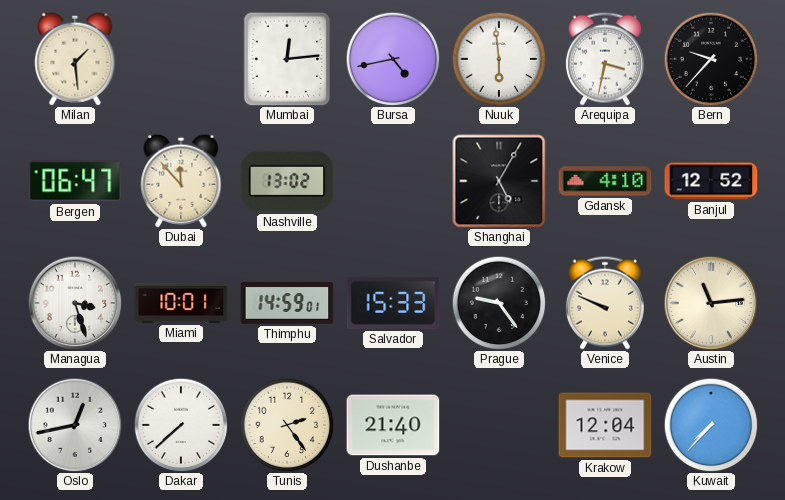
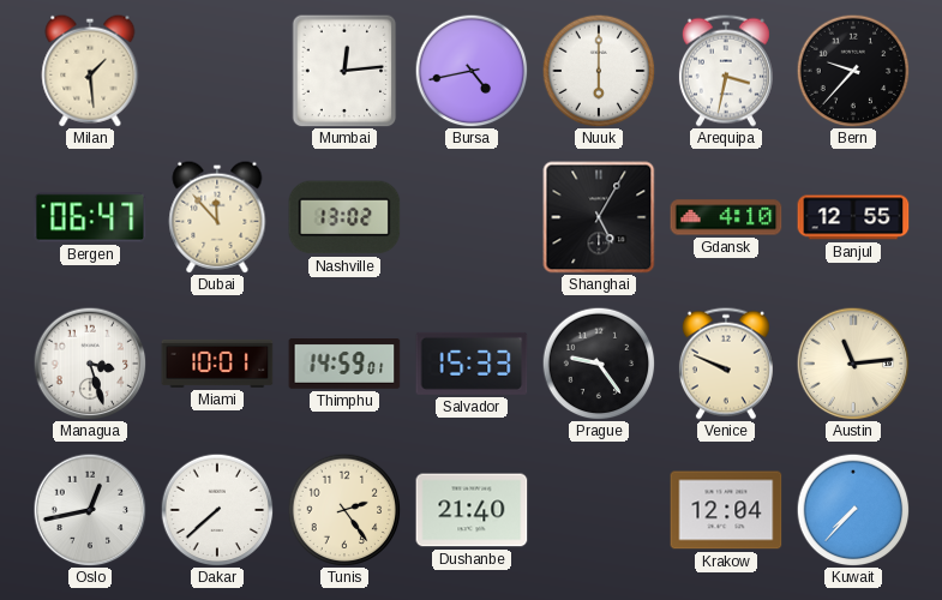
Nuuk: 5:59 -> 6:00 (599, 71)
Banjul: 12:52 -> 12:55 (853, 217)
